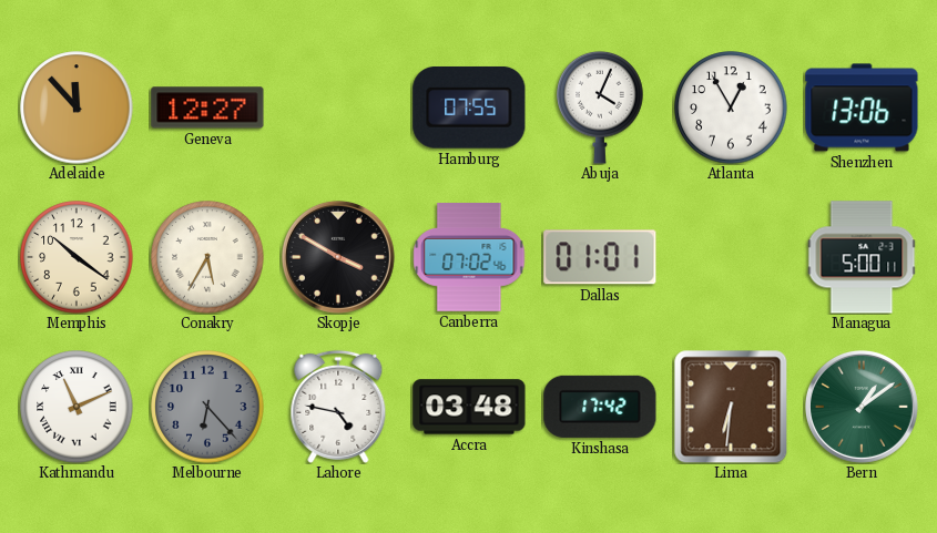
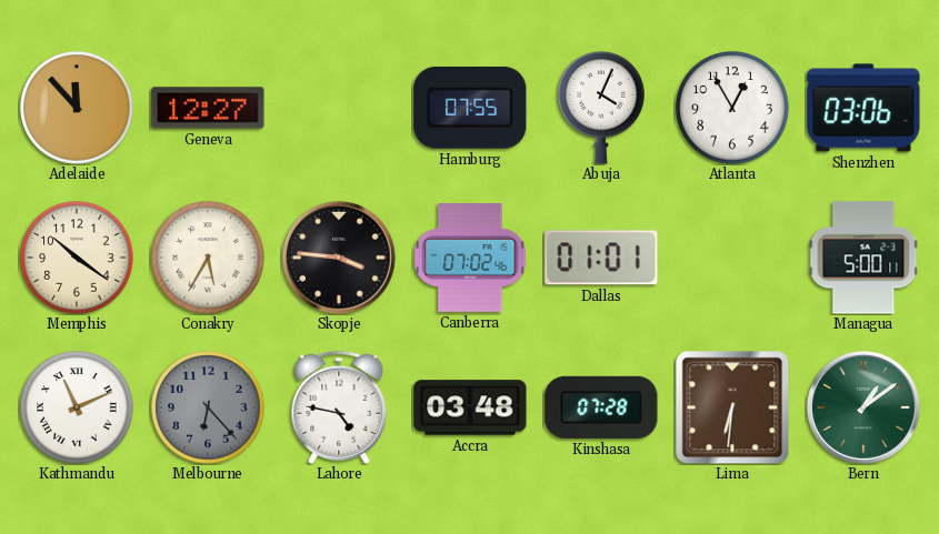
Shenzhen: 13:06 -> 03:06 (863, 108)
Skopje: 3:50 -> 3:46 (339, 258)
Kinshasa: 17:42 -> 07:28 (601, 407)
